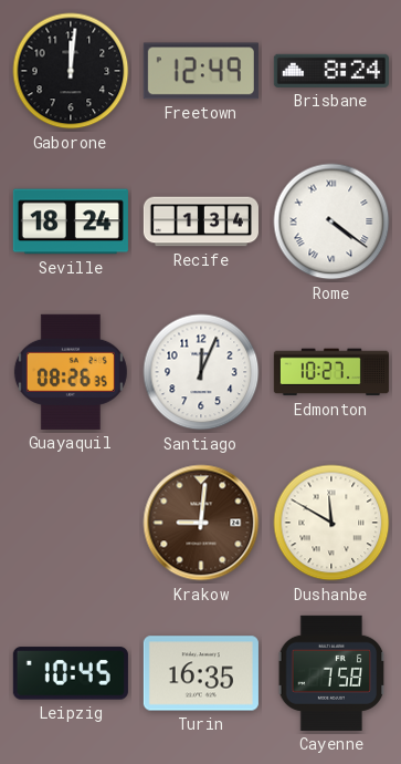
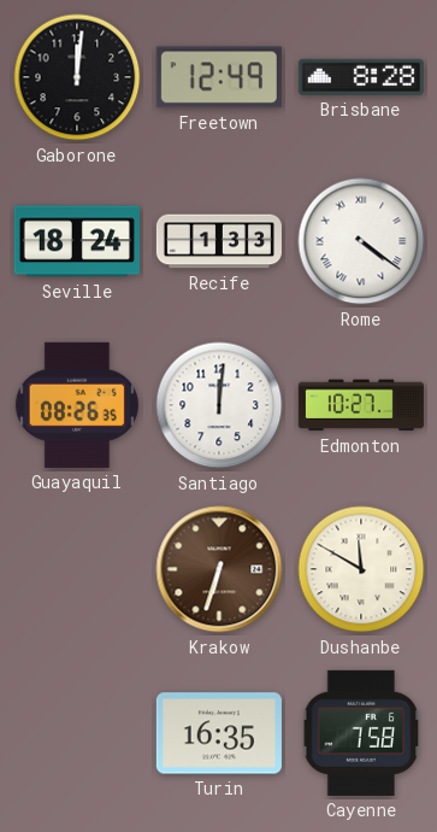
Brisbane: 8:24 -> 8:28 (361, 77)
Recife: 1:34 -> 1:33 (219, 241)
Santiago: 12:04 -> 12:01 (219, 405)
Krakow: 9:01 -> 6:33 (219, 569)
Leipzig: 10:45 -> none (71, 673)
